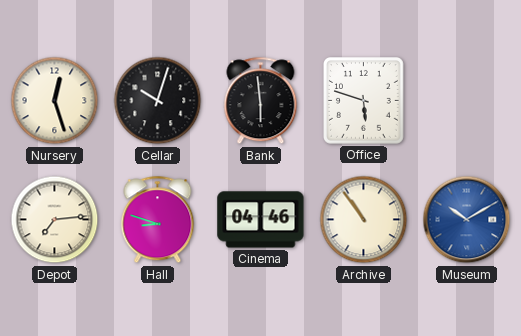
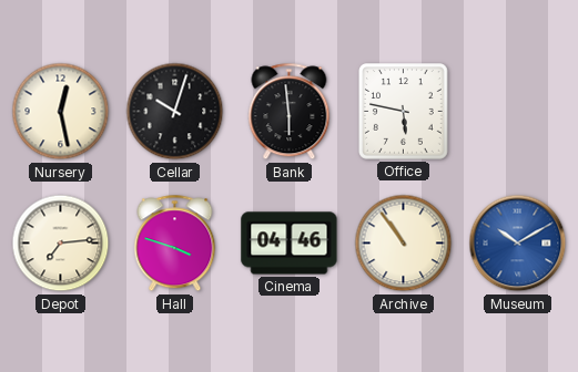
Nursery: 12:27 -> 12:28 (61, 112)
Office: 5:48 -> 5:47 (404, 112)
Hall: 8:48 -> 3:48 (175, 244)
